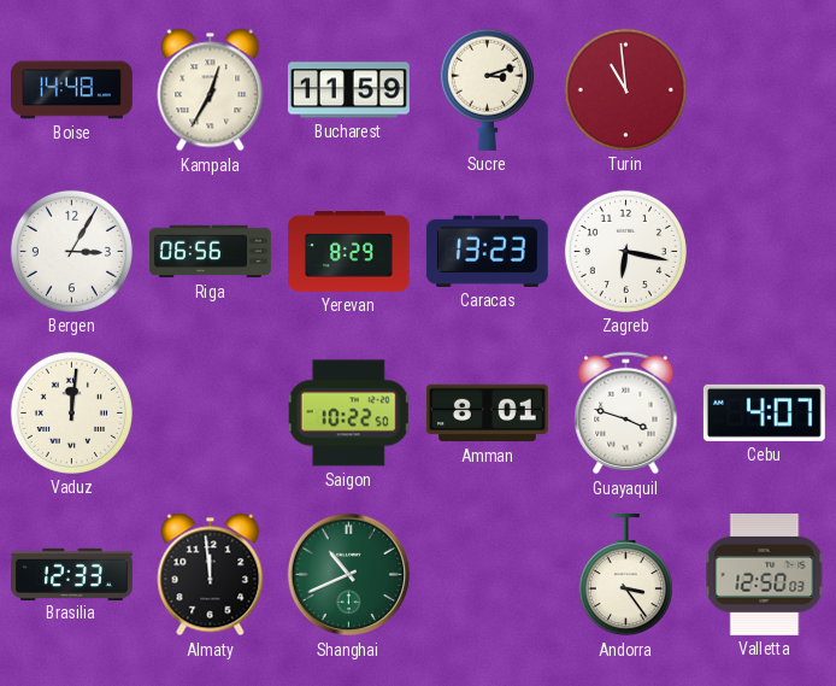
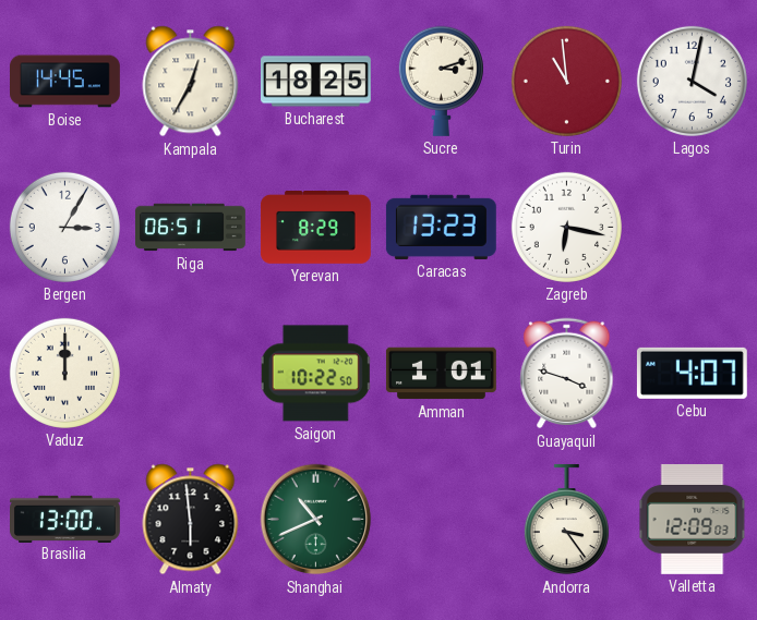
Boise: 14:48 -> 14:45 (65, 82)
Bucharest: 11:59 -> 18:25 (316, 82)
Lagos: none -> 4:02 (692, 81)
Riga: 06:56 -> 06:51 (191, 228)
Vaduz: 12:01 -> 12:00 (64, 373)
Amman: 8:01 -> 1:01 (441, 374)
Brasilia: 12:33 -> 13:00 (65, 519)
Almaty: 11:59 -> 5:59 (191, 520)
Valletta: 12:50 -> 12:09 (693, 519)
